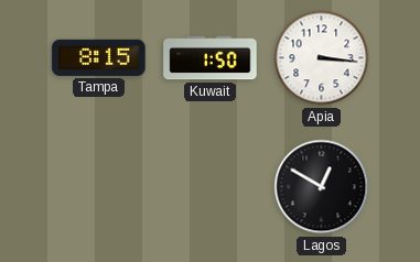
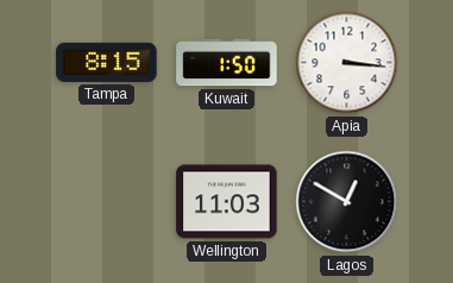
Wellington: none -> 11:03 (227, 202)
